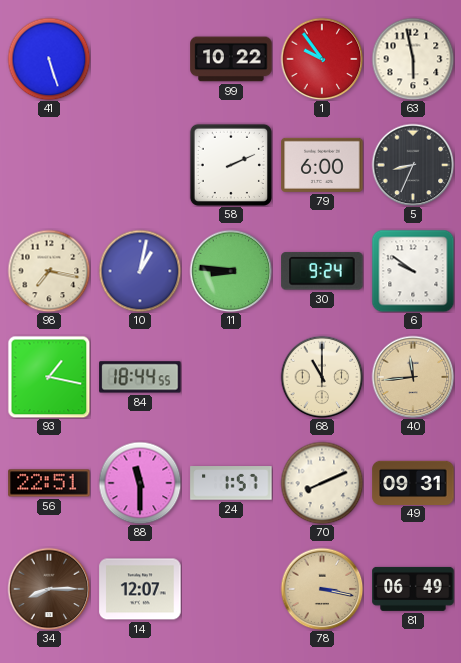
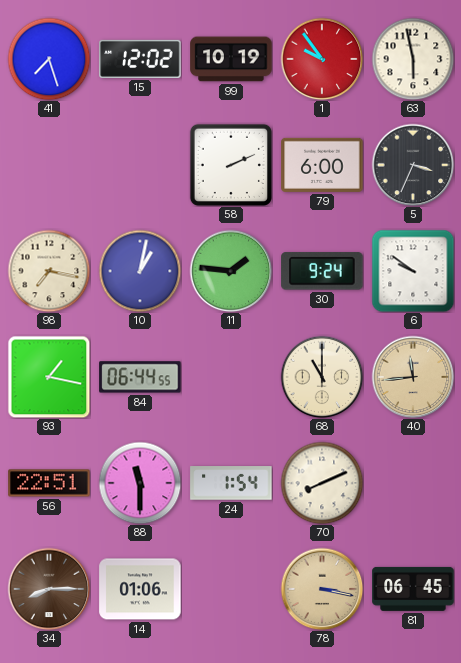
41: 5:27 -> 7:27 (49, 59)
15: none -> 12:02 (140, 59)
99: 10:22 -> 10:19 (231, 59)
5: 8:34 -> 3:34 (413, 165)
11: 8:46 -> 1:46 (231, 271)
84: 18:44 -> 06:44 (140, 377)
24: 1:57 -> 1:54 (231, 483)
49: 09:31 -> none (413, 482)
14: 12:07 -> 01:06 (140, 589)
81: 06:49 -> 06:45 (413, 589)
